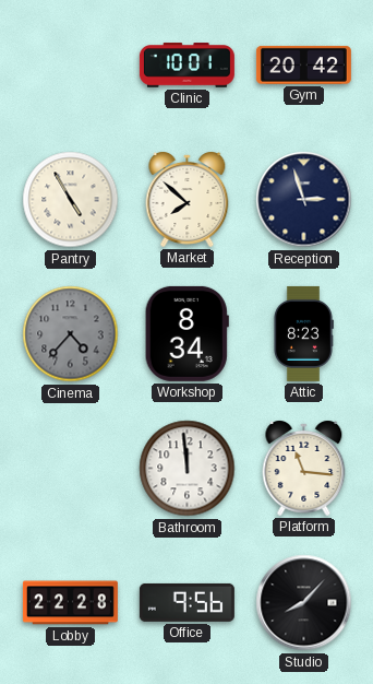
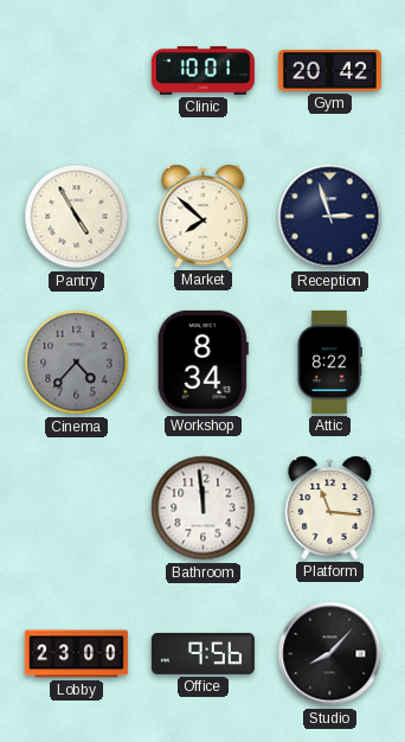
Attic: 8:23 -> 8:22 (329, 362)
Lobby: 22:28 -> 23:00 (76, 654)
